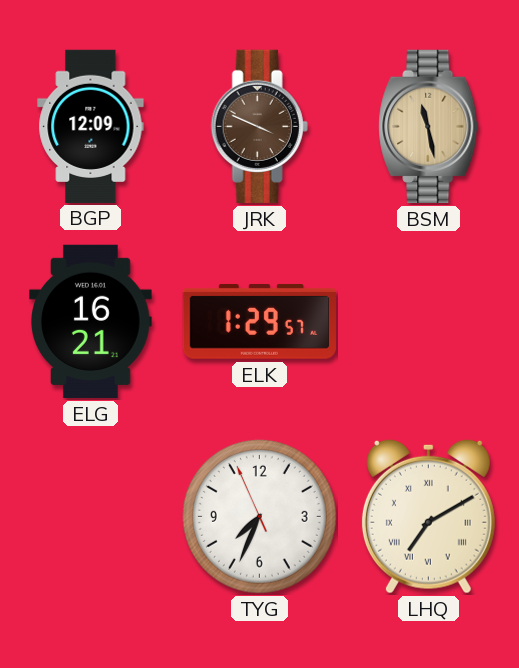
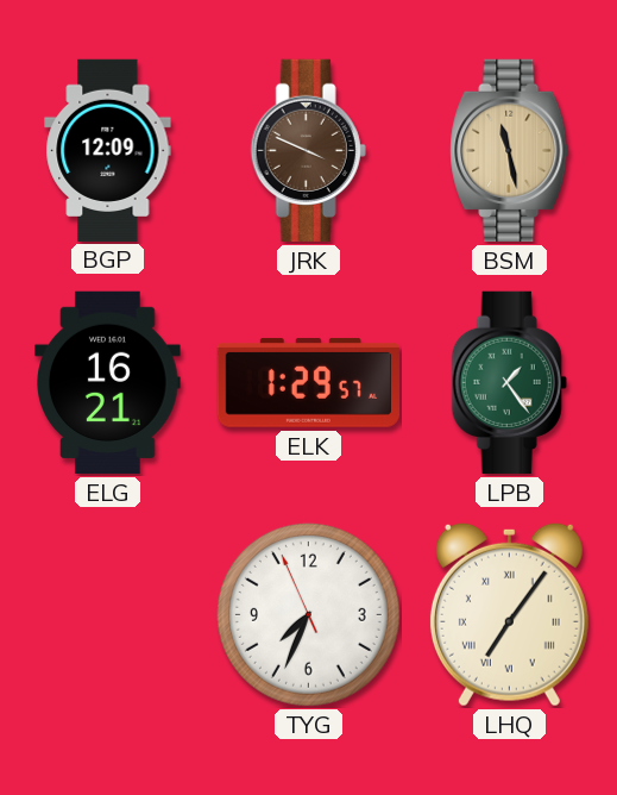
LPB: none -> 1:24 (509, 382)
LHQ: 7:10 -> 7:06 (509, 614)
